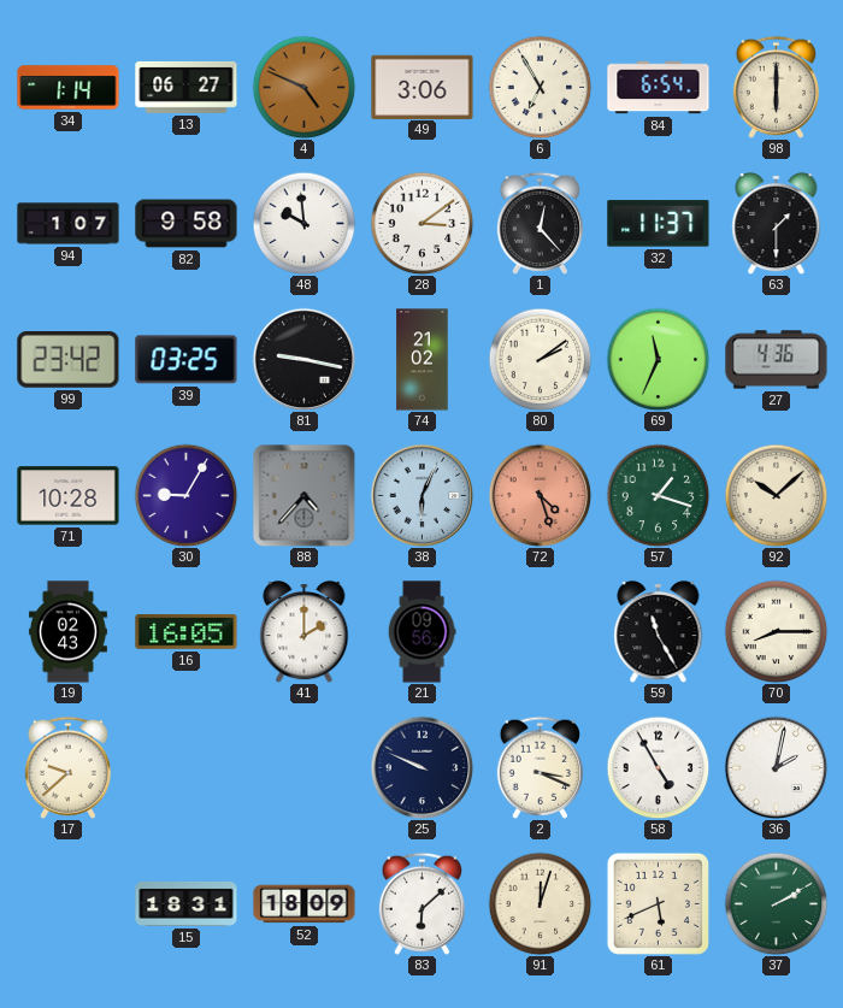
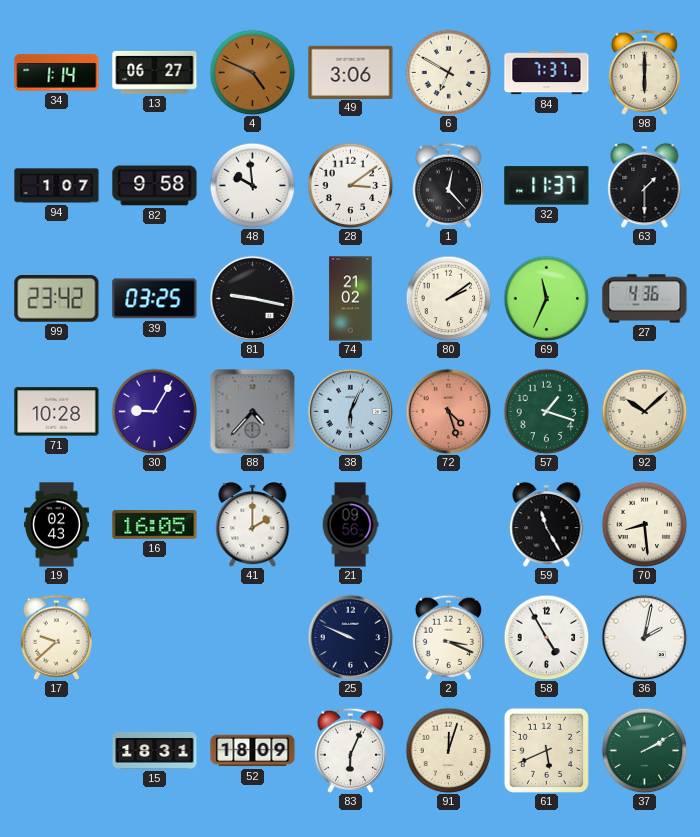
6: 6:55 -> 6:50 (448, 72)
84: 6:54 -> 7:37 (547, 73)
70: 8:15 -> 8:29 (644, 524)
83: 6:08 -> 6:04 (350, 750)
